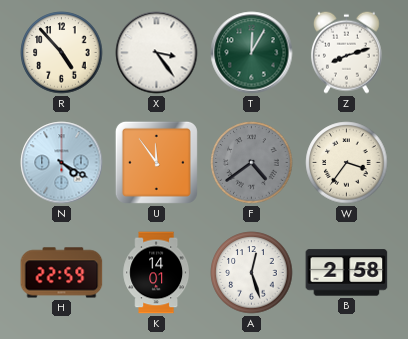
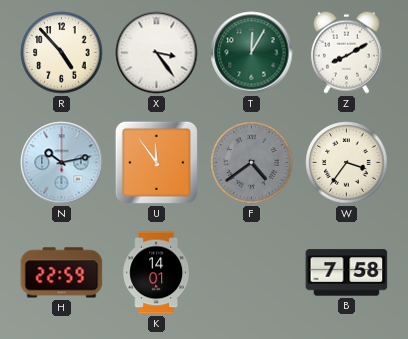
Z: 8:12 -> 8:10 (346, 52)
N: 4:20 -> 10:13 (62, 163)
A: 12:27 -> none (252, 273)
B: 2:58 -> 7:58 (347, 273)
